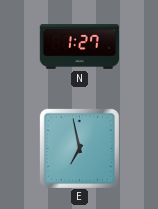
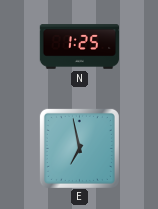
N: 1:27 -> 1:25 (79, 47)
